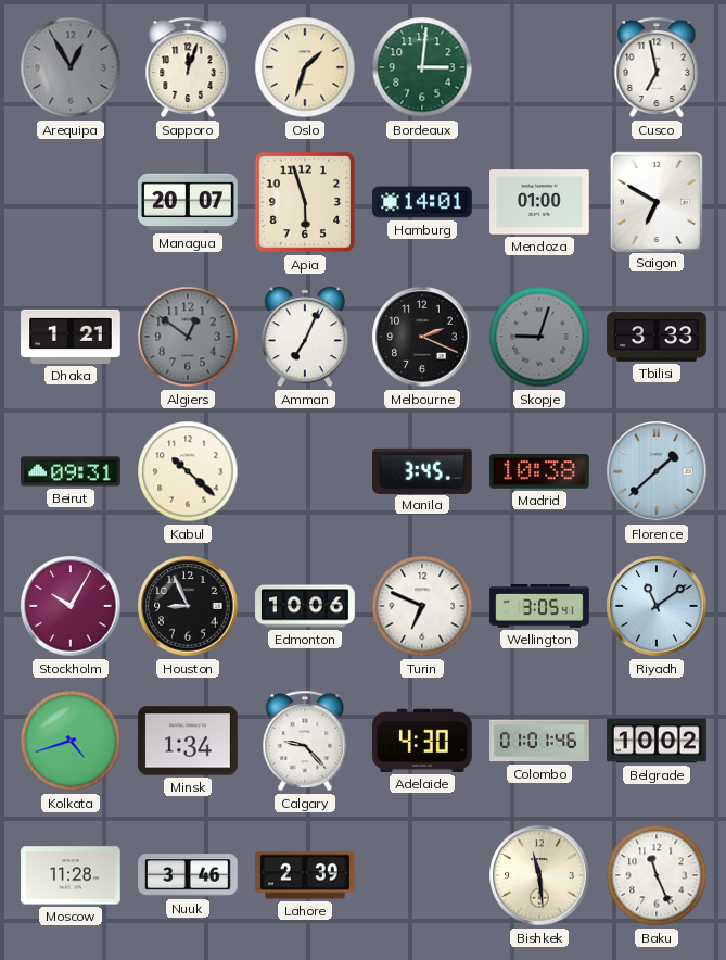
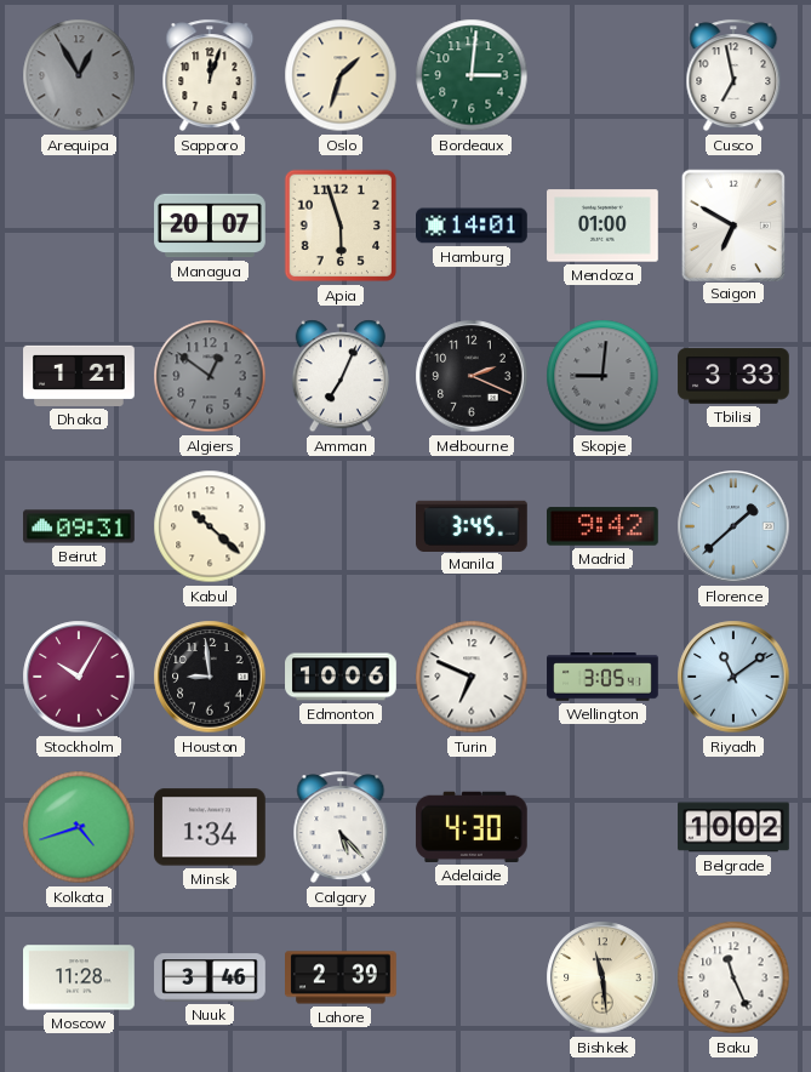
Skopje: 9:03 -> 9:01 (602, 376)
Madrid: 10:38 -> 9:42 (604, 526)
Houston: 8:56 -> 8:59 (210, 677)
Calgary: 9:23 -> 5:23 (341, 827)
Colombo: 01:01 -> none (539, 741)
